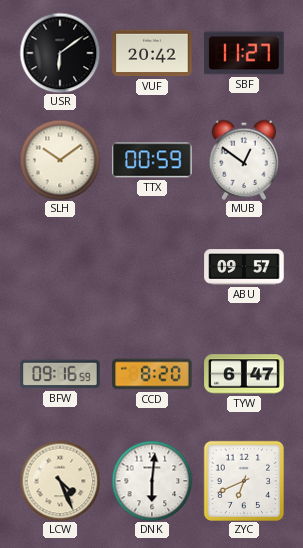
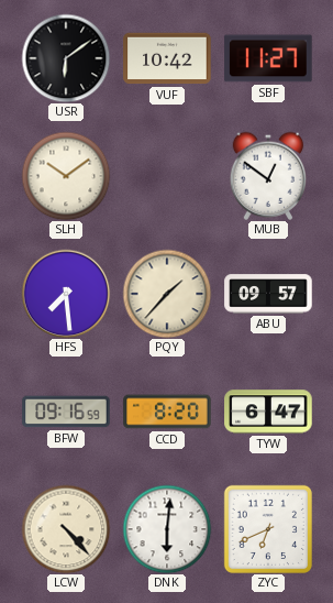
VUF: 20:42 -> 10:42 (167, 58)
TTX: 00:59 -> none (152, 160)
HFS: none -> 7:29 (66, 294)
PQY: none -> 1:37 (167, 294)
LCW: 4:26 -> 4:23 (66, 529)
